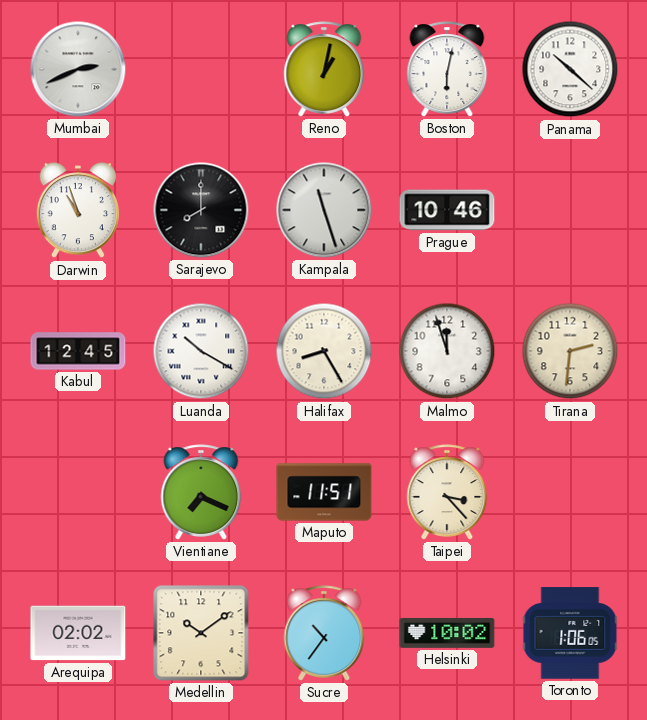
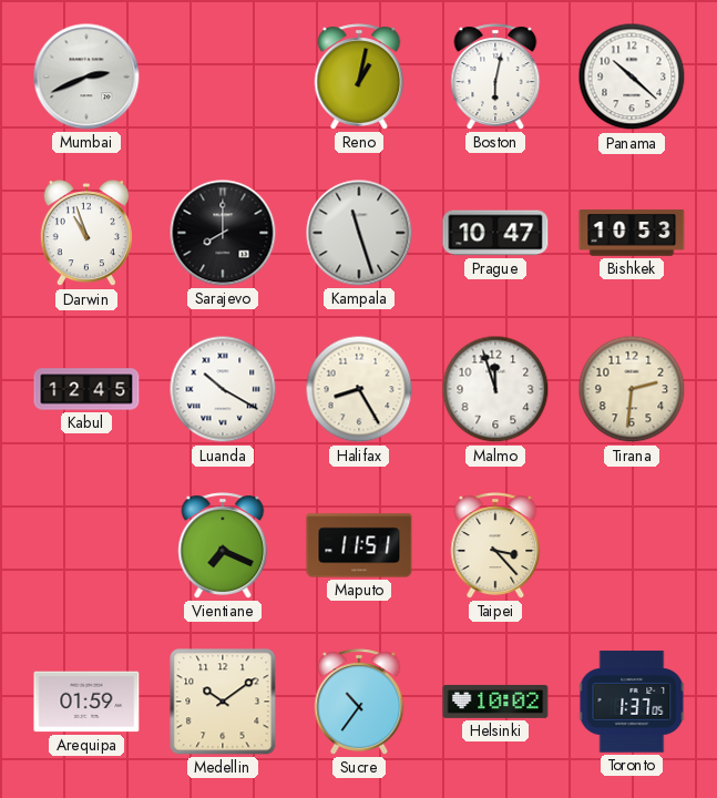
Prague: 10:46 -> 10:47 (495, 233)
Bishkek: none -> 10:53 (632, 233)
Arequipa: 02:02 -> 01:59 (86, 702)
Toronto: 1:06 -> 1:37 (632, 702)
